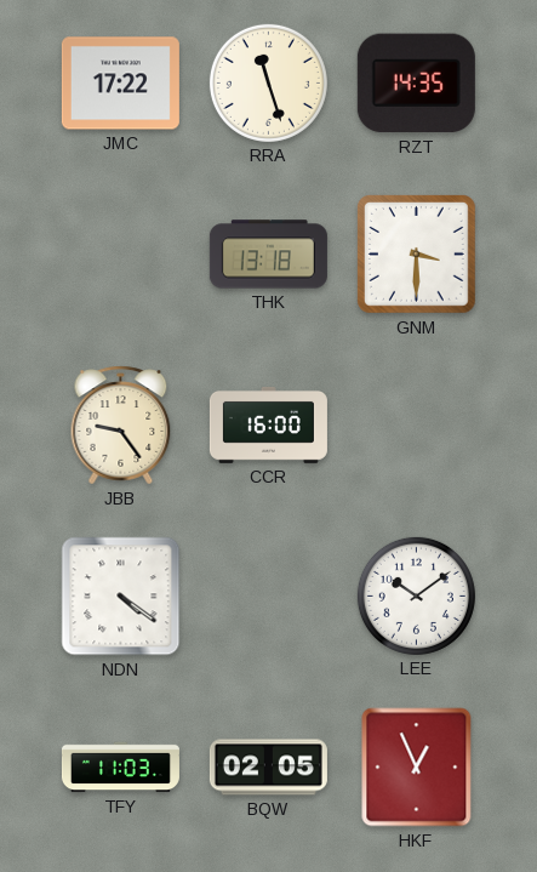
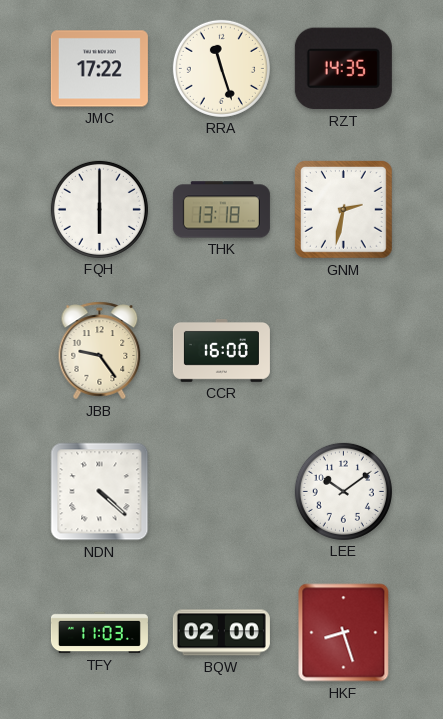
FQH: none -> 6:00 (99, 209)
GNM: 3:30 -> 2:32 (344, 210)
NDN: 4:21 -> 4:22 (100, 492)
BQW: 02:05 -> 02:00 (221, 633)
HKF: 12:56 -> 8:27 (344, 633)
